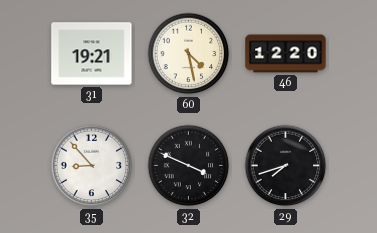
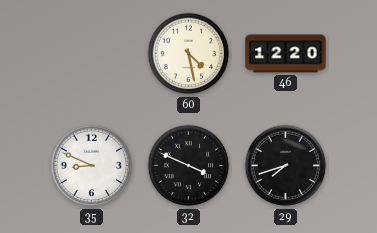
31: 19:21 -> none (92, 54)
35: 8:53 -> 8:49 (92, 166)
